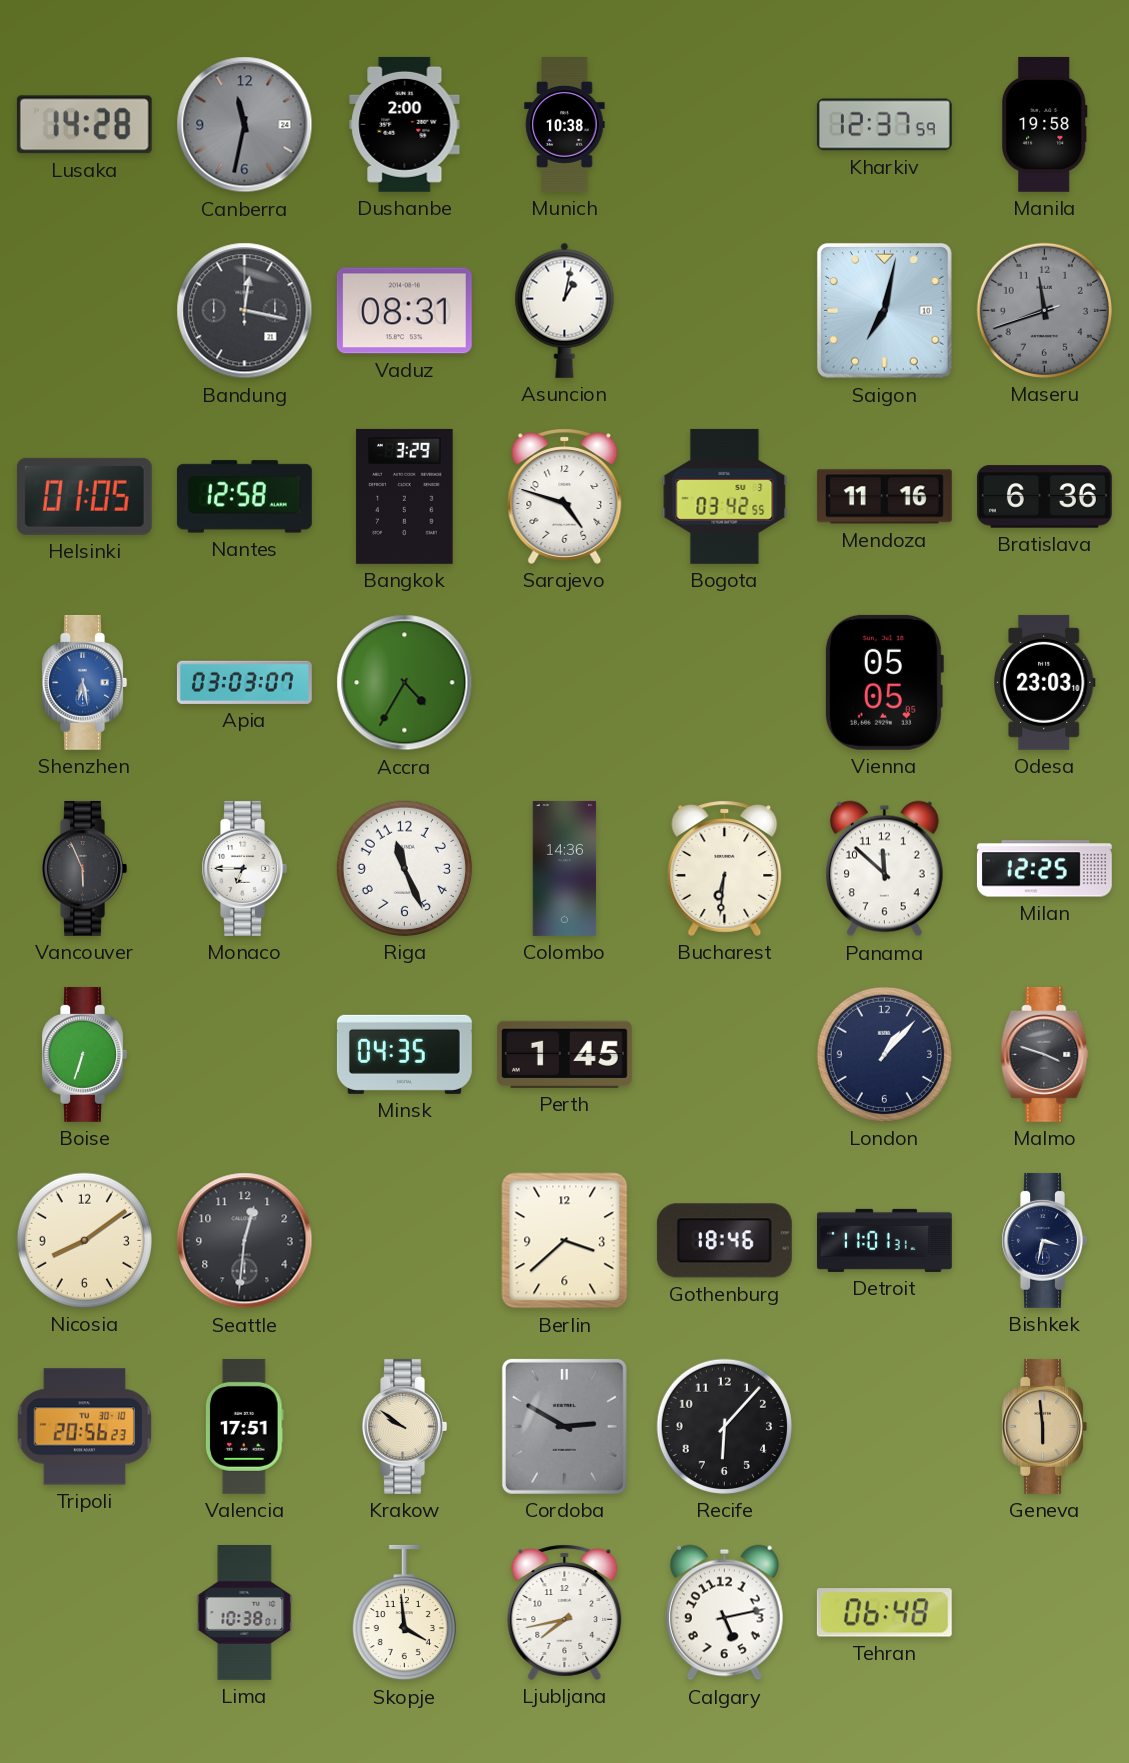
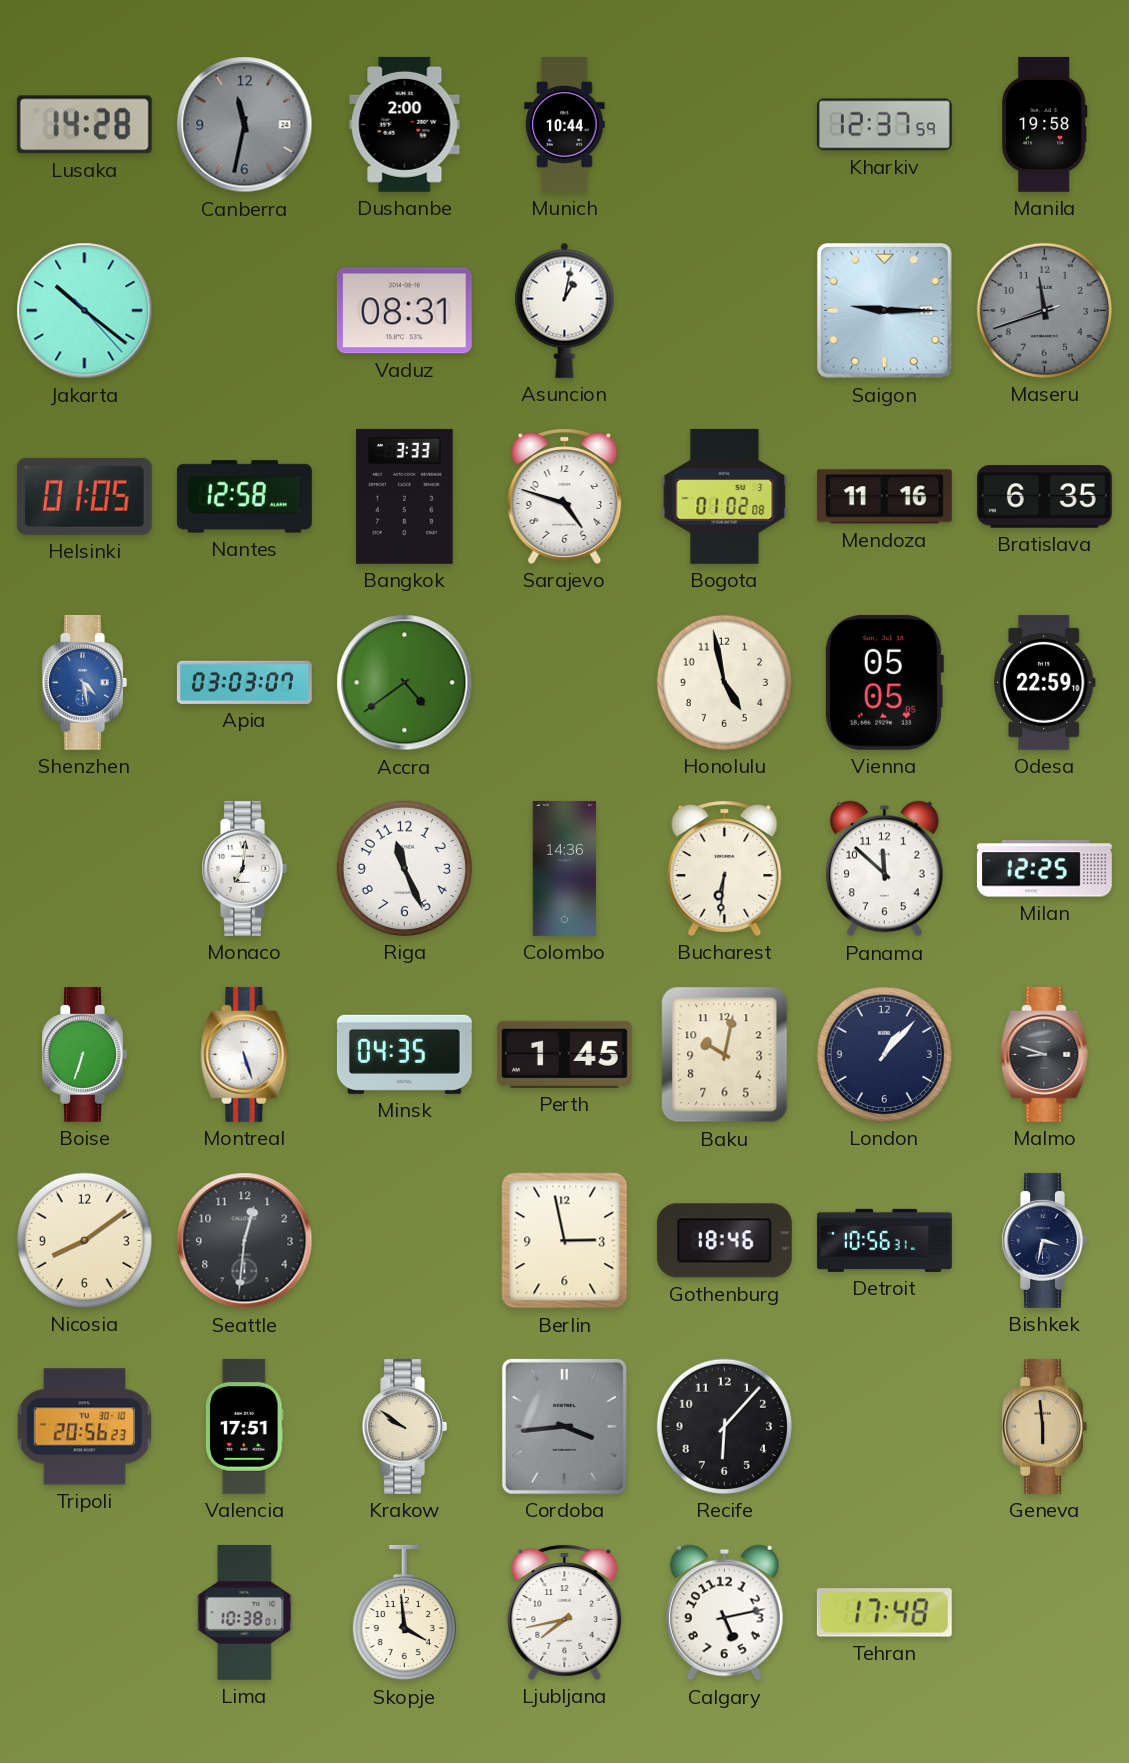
Munich: 10:38 -> 10:44 (565, 125)
Jakarta: none -> 10:21 (85, 311)
Bandung: 12:17 -> none (245, 311)
Saigon: 7:02 -> 9:15 (884, 310)
Bangkok: 3:29 -> 3:33 (405, 496)
Bogota: 03:42 -> 01:02 (725, 496)
Bratislava: 6:36 -> 6:35 (1044, 497)
Shenzhen: 6:28 -> 4:28 (84, 682)
Accra: 4:35 -> 4:39 (405, 683)
Honolulu: none -> 4:58 (724, 682)
Odesa: 23:03 -> 22:59 (1044, 682)
Vancouver: 5:56 -> none (84, 868)
Monaco: 6:45 -> 7:01 (244, 868)
Montreal: none -> 5:27 (245, 1054)
Baku: none -> 10:02 (725, 1055)
Malmo: 3:48 -> 8:48 (1045, 1054)
Berlin: 3:38 -> 2:58 (565, 1241)
Detroit: 11:01 -> 10:56 (885, 1240)
Cordoba: 2:50 -> 3:44 (564, 1426)
Tehran: 06:48 -> 17:48 (884, 1613)
